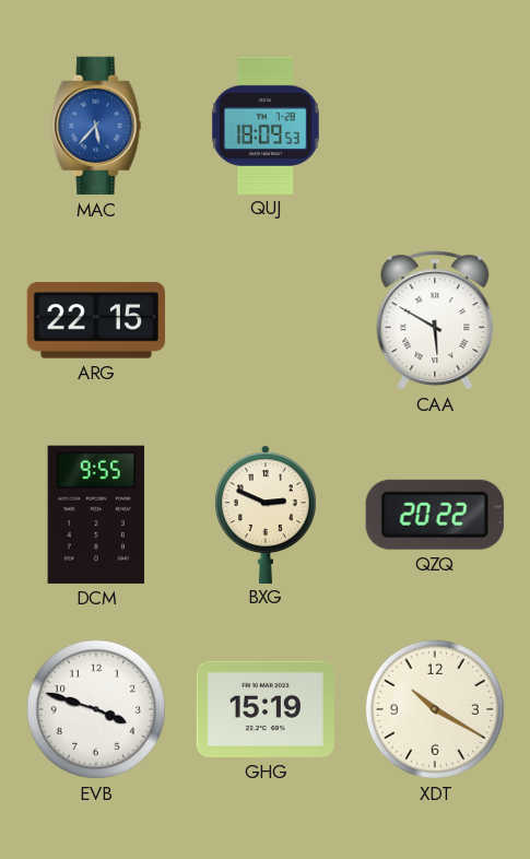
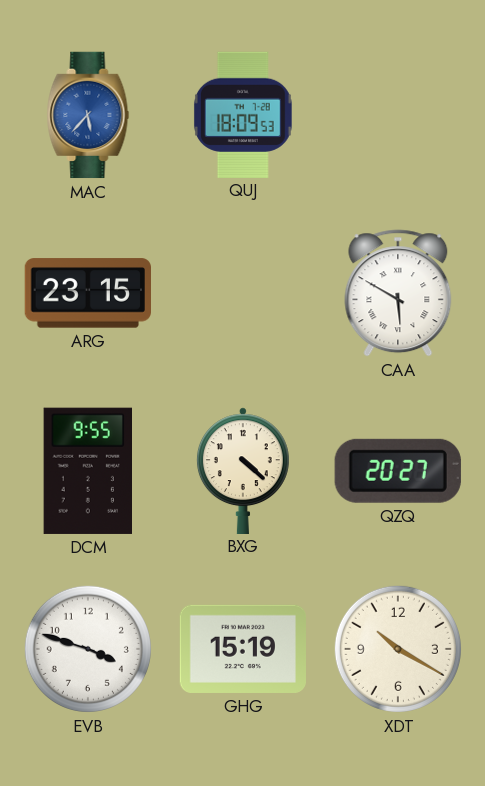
ARG: 22:15 -> 23:15 (87, 293)
BXG: 2:49 -> 4:22 (243, 470)
QZQ: 20:22 -> 20:27 (398, 471)
